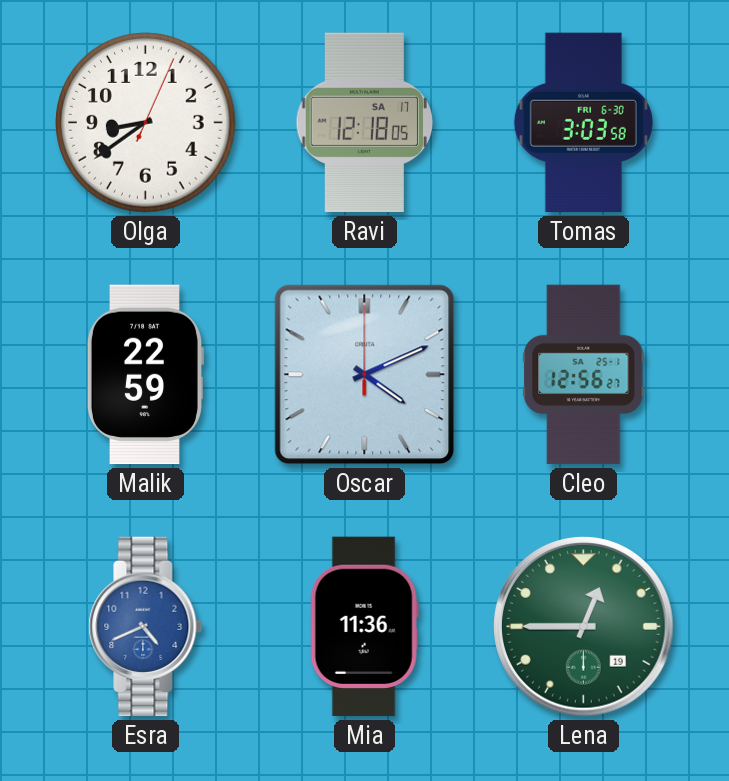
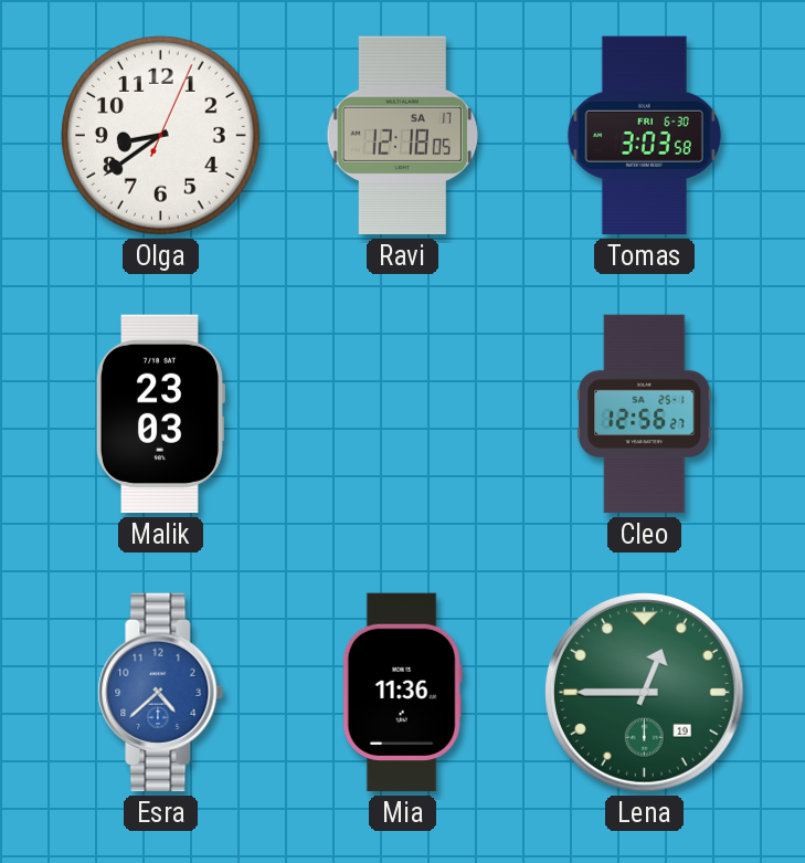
Malik: 22:59 -> 23:03 (160, 414)
Oscar: 4:11 -> none (365, 375)
Esra: 4:41 -> 4:38 (161, 693)
